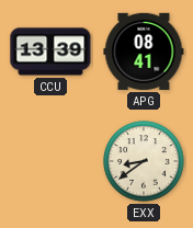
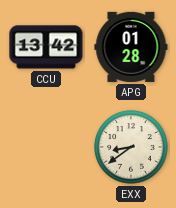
CCU: 13:39 -> 13:42 (46, 47)
APG: 08:41 -> 01:28 (131, 47)
